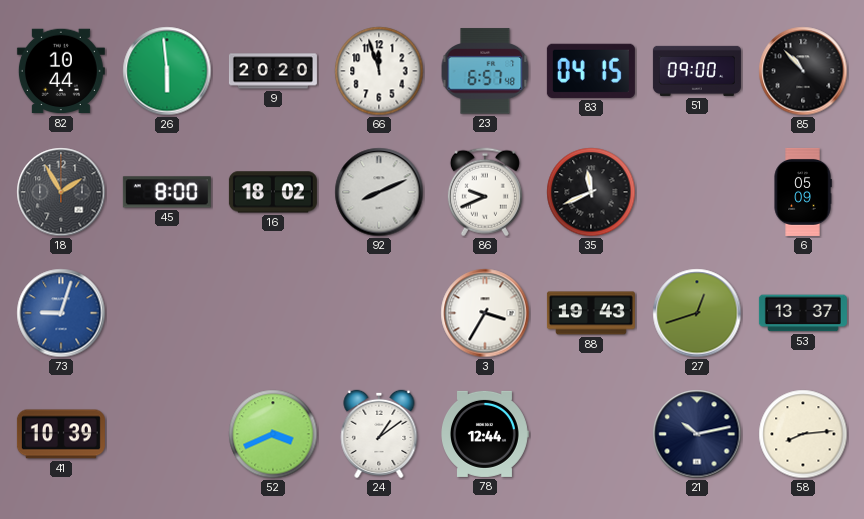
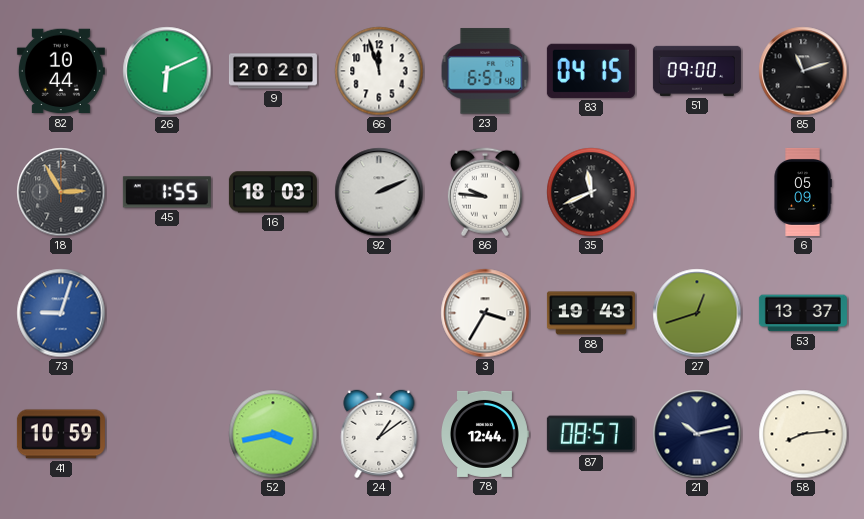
26: 5:59 -> 6:11 (167, 71)
85: 10:53 -> 11:12 (803, 71)
18: 1:55 -> 2:55 (61, 192)
45: 8:00 -> 1:55 (167, 192)
16: 18:02 -> 18:03 (273, 192)
92: 8:11 -> 2:11 (379, 192)
86: 9:41 -> 9:46 (485, 192)
41: 10:39 -> 10:59 (61, 434)
52: 3:41 -> 3:43 (273, 434)
87: none -> 08:57 (591, 434)
